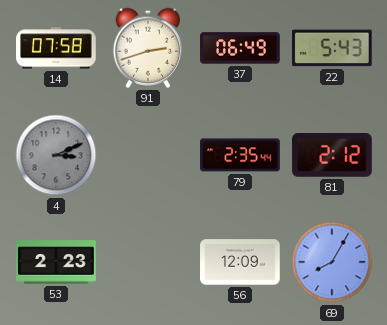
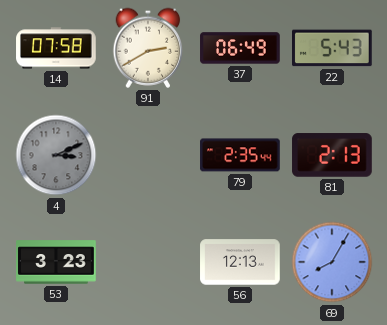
91: 2:42 -> 2:40 (148, 48)
81: 2:12 -> 2:13 (332, 155)
53: 2:23 -> 3:23 (56, 262)
56: 12:09 -> 12:13 (240, 262)
